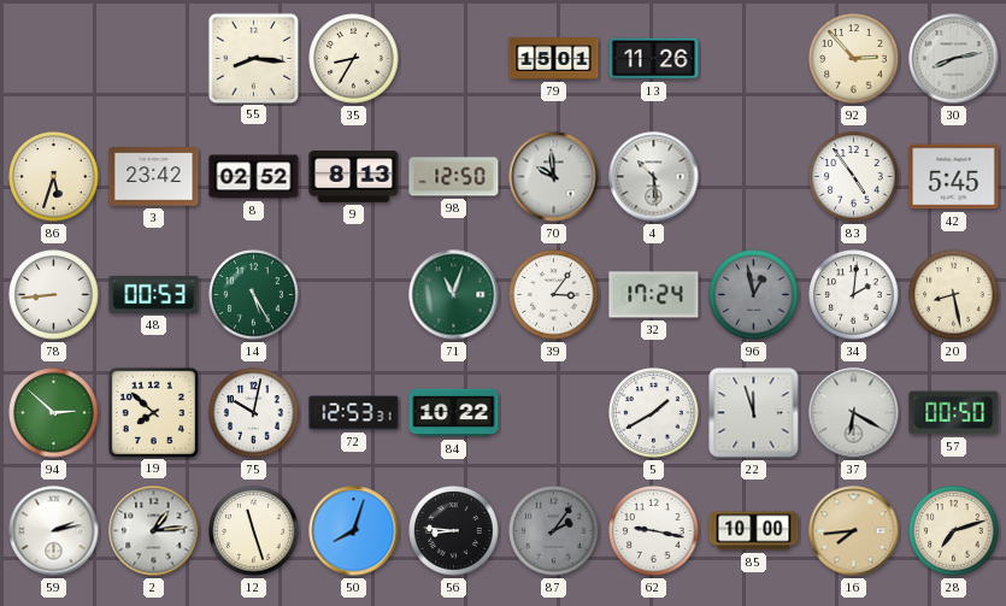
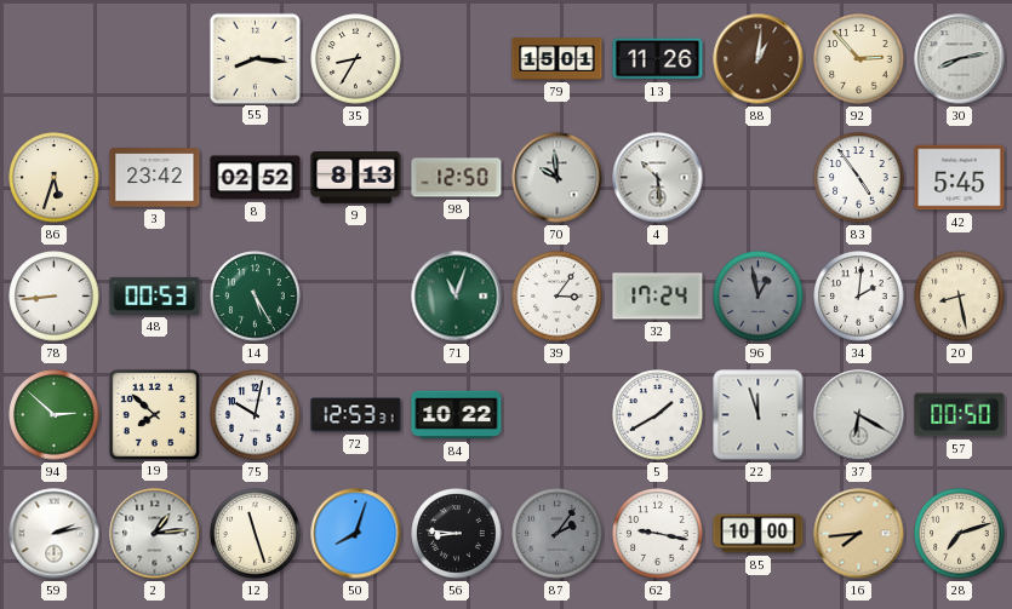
88: none -> 1:01 (759, 59)
